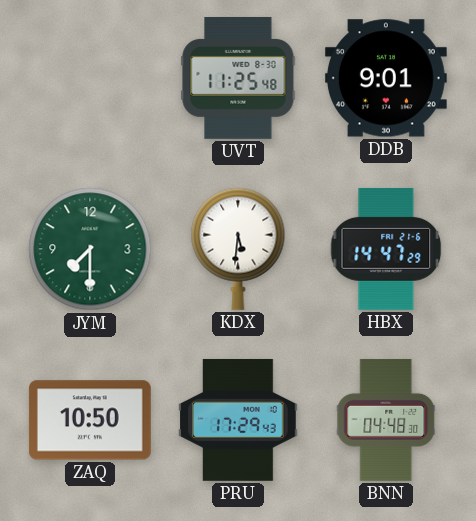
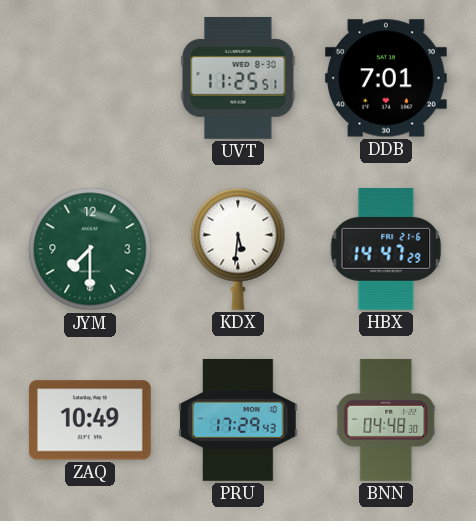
UVT: 11:25:48 -> 11:25:51 (238, 78)
DDB: 9:01 -> 7:01 (386, 78)
ZAQ: 10:50 -> 10:49 (90, 420)
